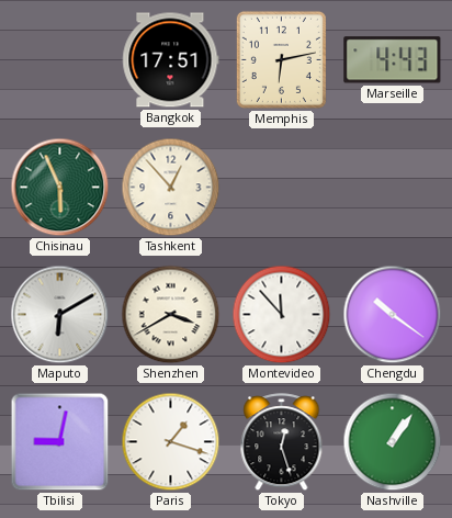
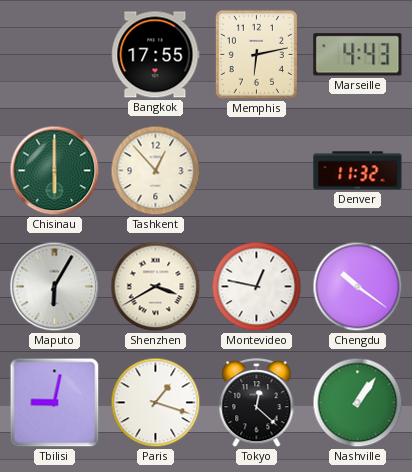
Bangkok: 17:51 -> 17:55 (156, 55)
Chisinau: 5:56 -> 6:00 (55, 171)
Denver: none -> 11:32 (358, 171)
Maputo: 6:10 -> 6:05 (55, 287)
Montevideo: 11:53 -> 12:47 (257, 287)
Tokyo: 12:27 -> 12:22 (257, 403)
